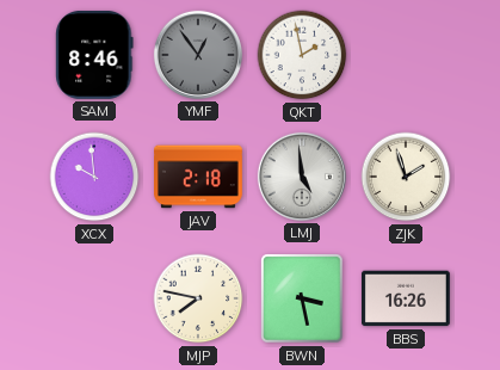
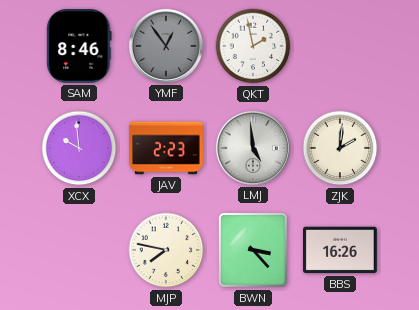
JAV: 2:18 -> 2:23 (167, 148)
ZJK: 1:57 -> 2:01 (340, 148)
BWN: 3:28 -> 3:23 (253, 250)
